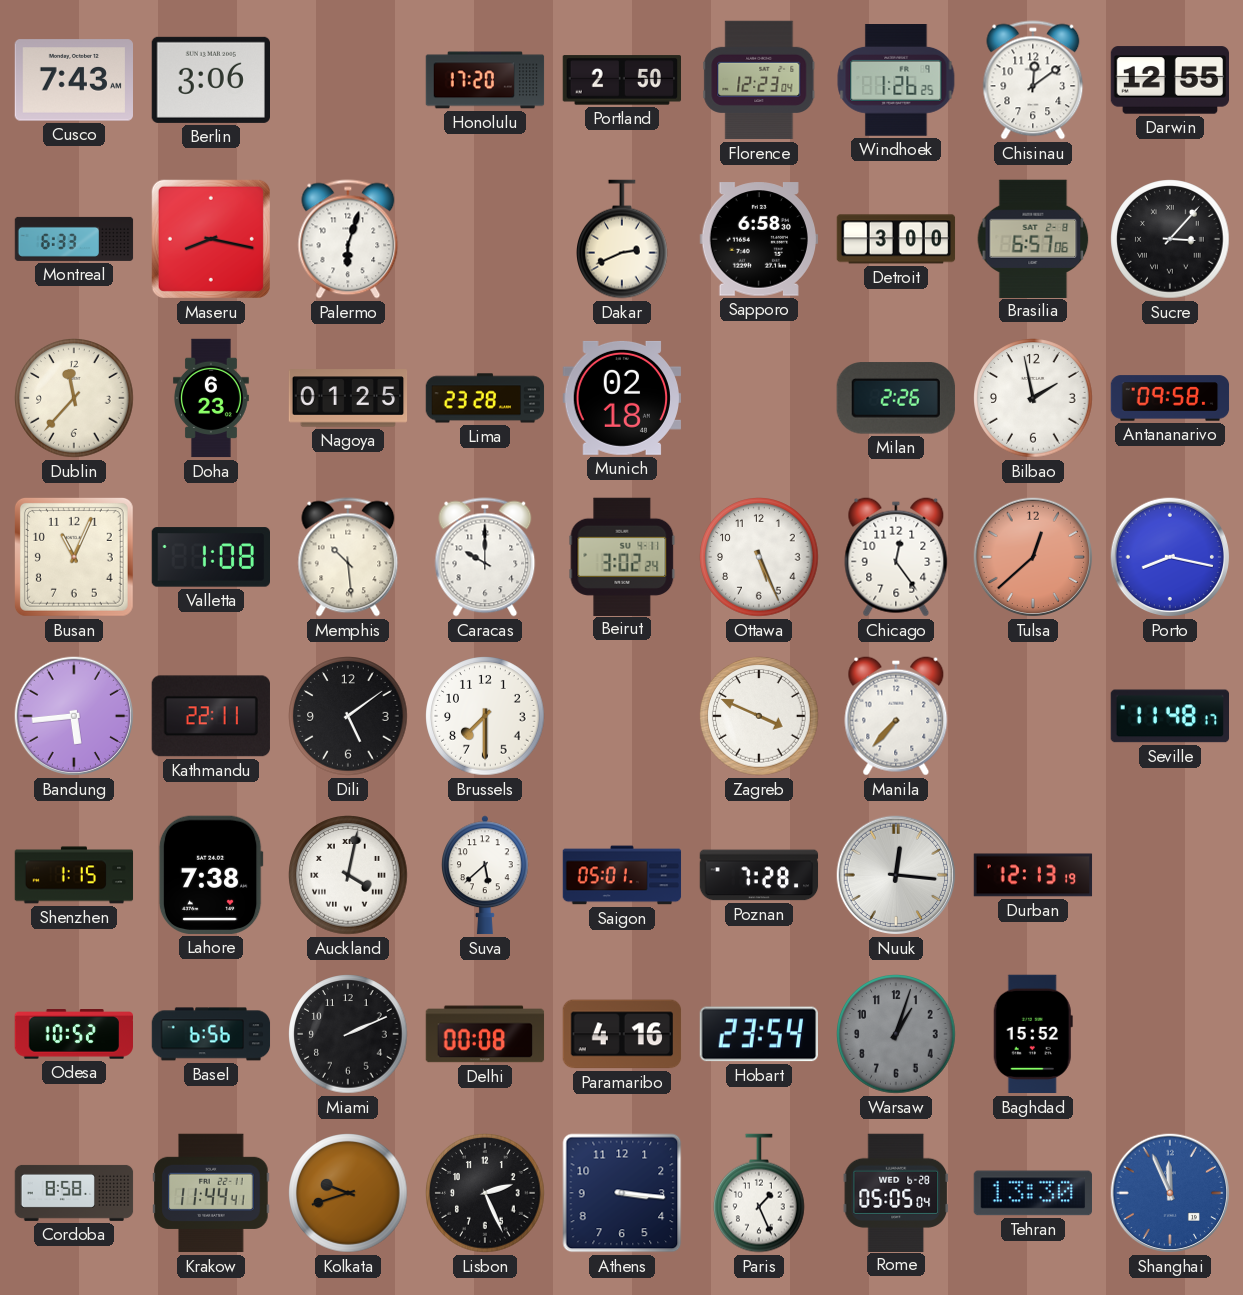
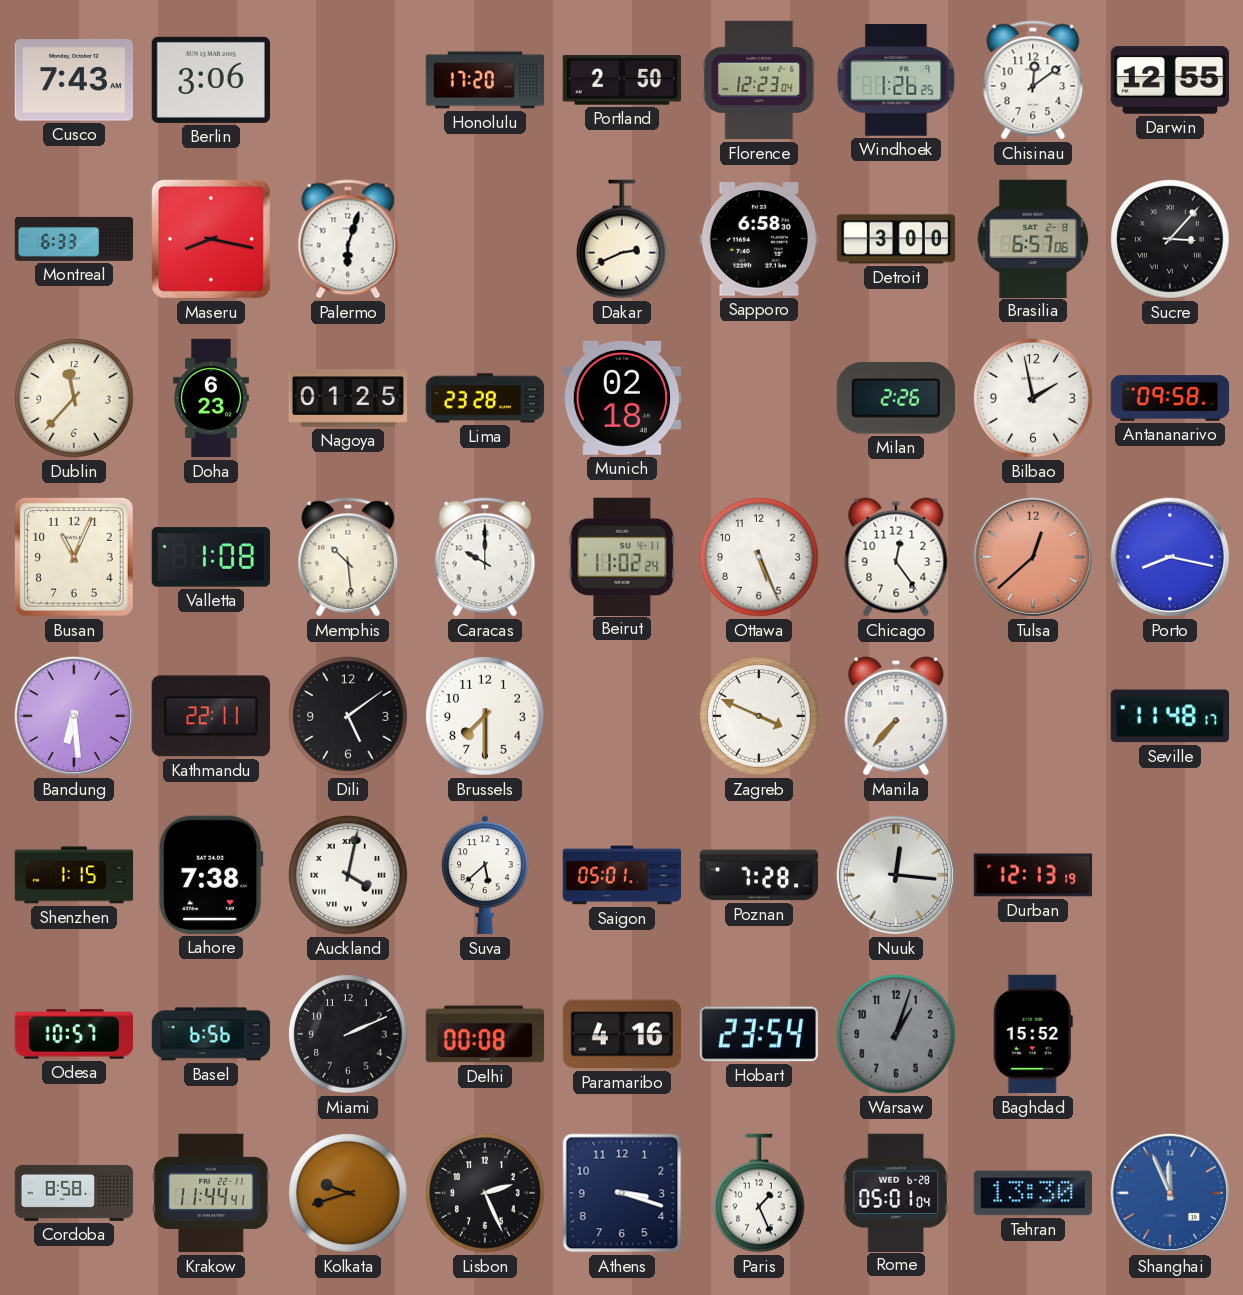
Beirut: 3:02 -> 11:02 (622, 556)
Bandung: 5:44 -> 6:29 (74, 716)
Odesa: 10:52 -> 10:57 (73, 1034)
Athens: 3:16 -> 3:18 (622, 1193)
Rome: 05:05 -> 05:01 (895, 1192)
